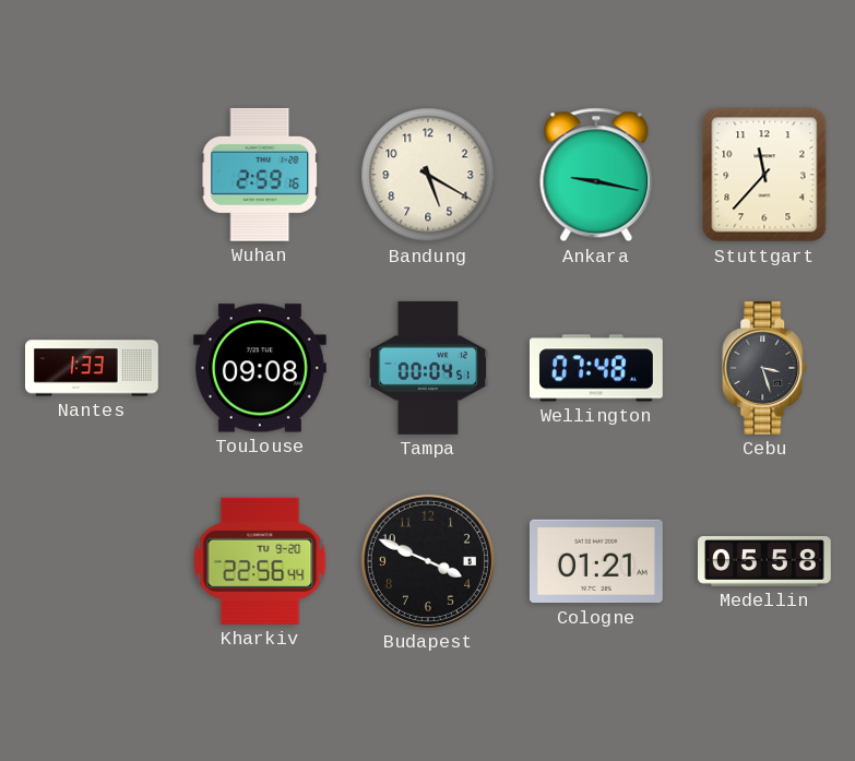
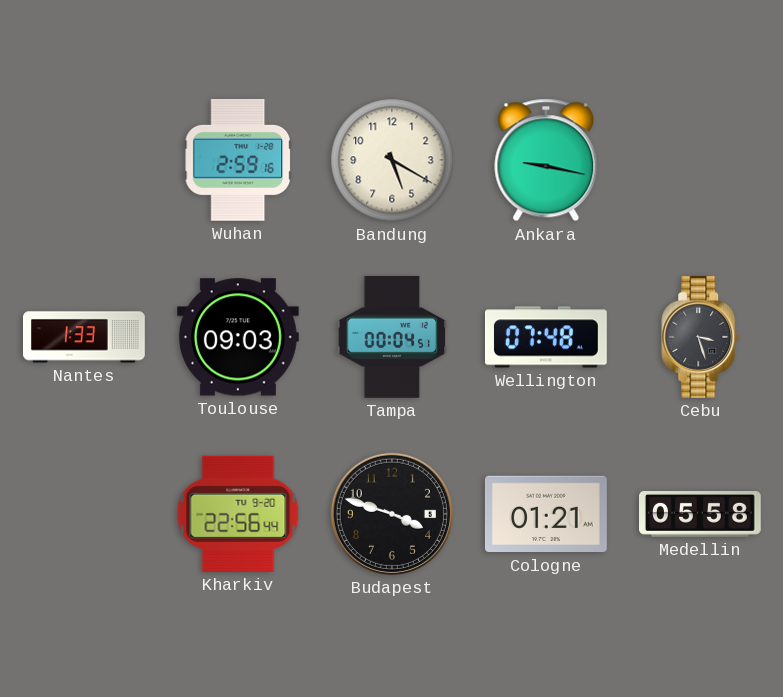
Stuttgart: 11:37 -> none (764, 175)
Toulouse: 09:08 -> 09:03 (238, 337)
Budapest: 3:49 -> 3:48 (392, 514)
